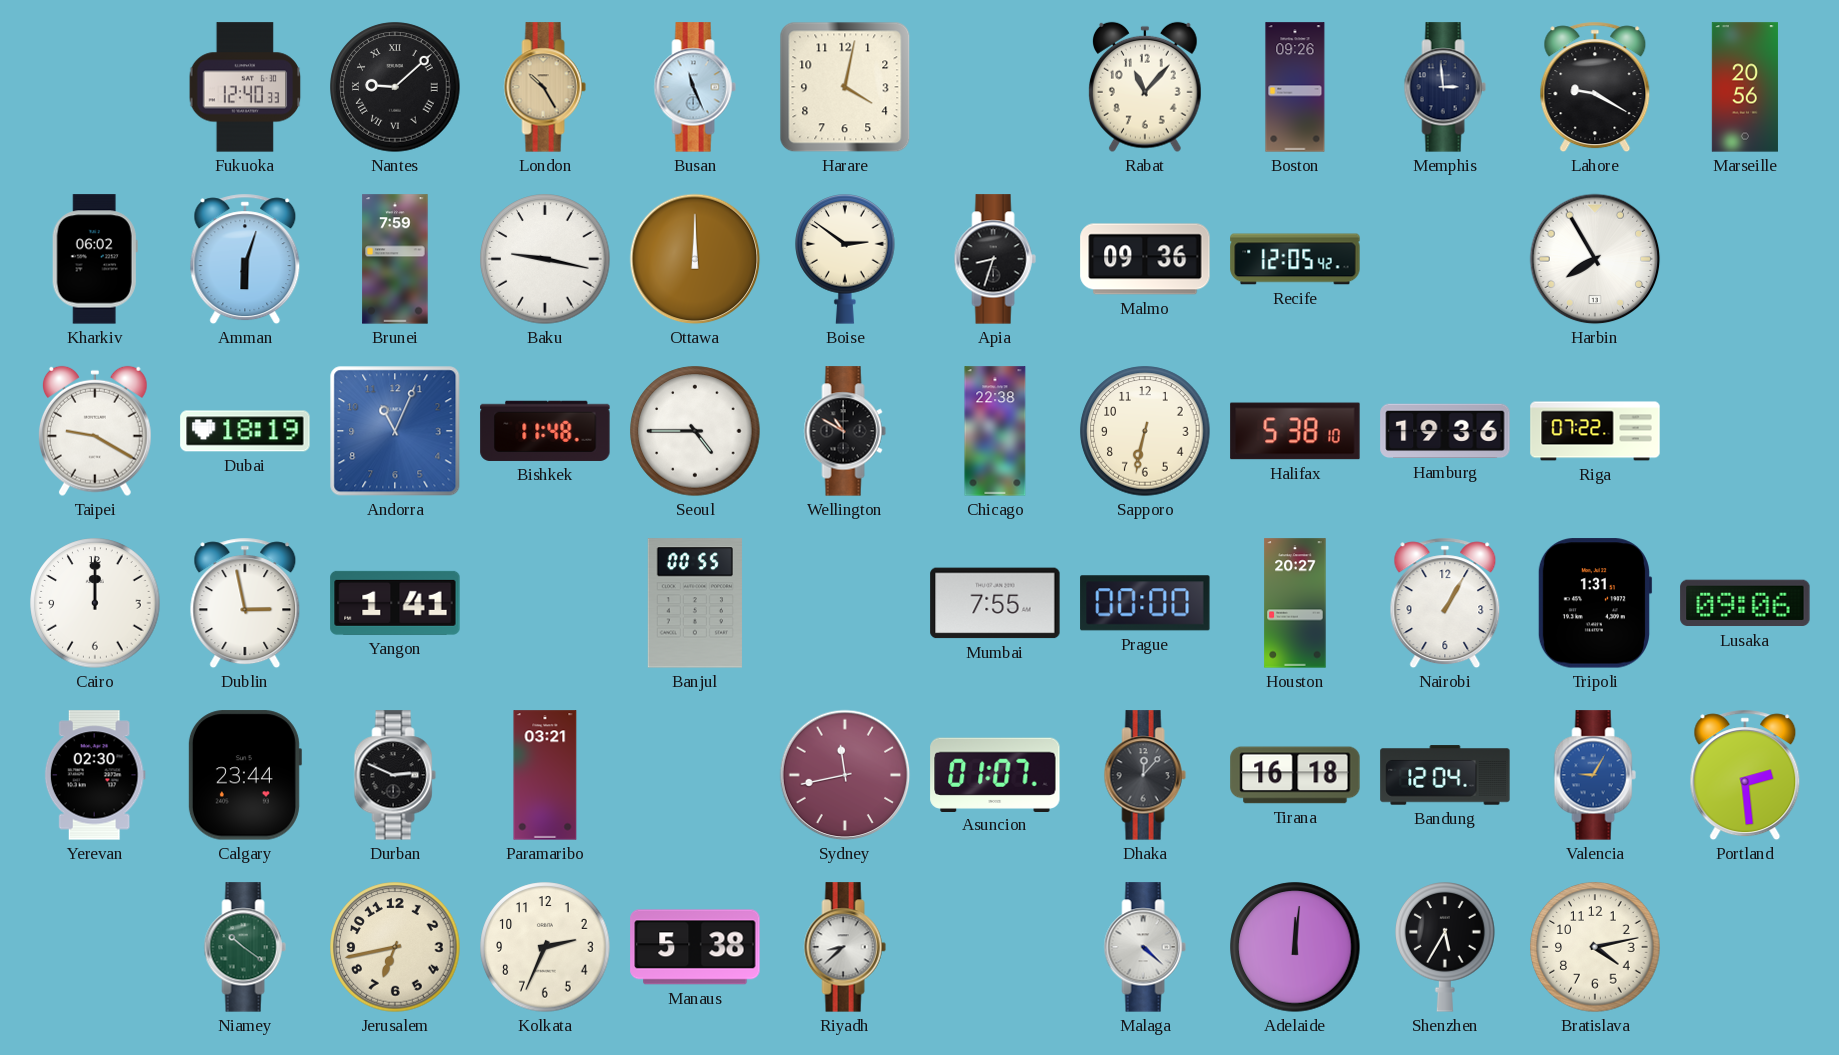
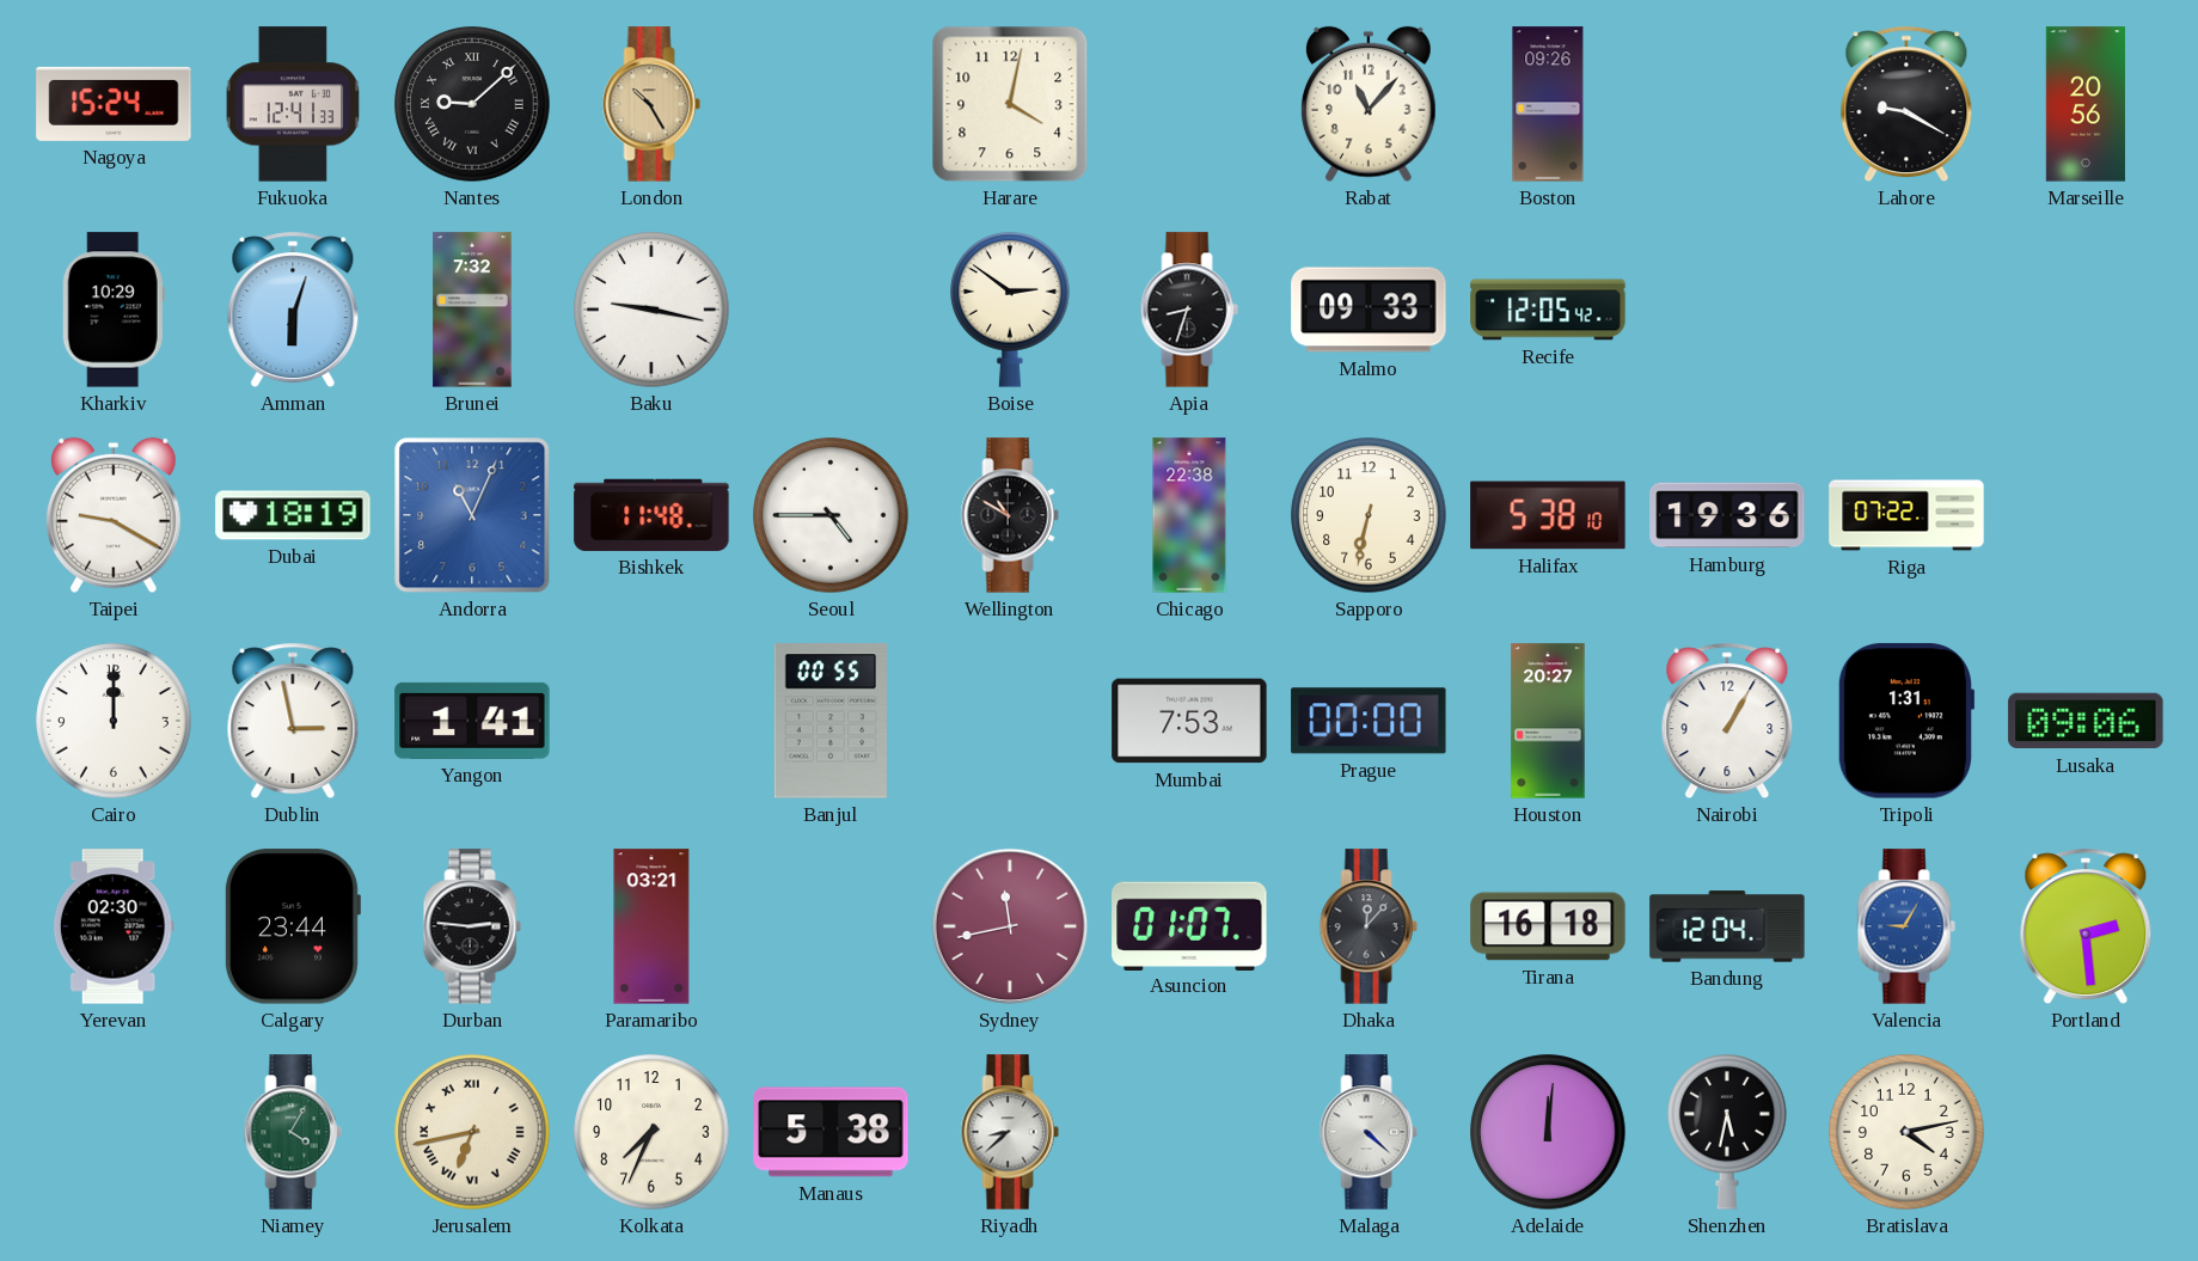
Nagoya: none -> 15:24 (114, 104)
Fukuoka: 12:40 -> 12:41 (293, 104)
Busan: 11:26 -> none (695, 87)
Memphis: 2:59 -> none (1445, 87)
Kharkiv: 06:02 -> 10:29 (114, 310)
Brunei: 7:59 -> 7:32 (472, 310)
Ottawa: 12:00 -> none (695, 259)
Malmo: 09:36 -> 09:33 (1369, 310)
Harbin: 7:55 -> none (1595, 259)
Mumbai: 7:55 -> 7:53 (1189, 721)
Durban: 2:49 -> 2:46 (472, 926)
Niamey: 10:21 -> 4:05 (293, 1132)
Jerusalem numerals: Arabic -> Roman (472, 1132)
Kolkata: 2:34 -> 7:34 (651, 1132)
Shenzhen: 5:35 -> 5:32 (1727, 1132)
